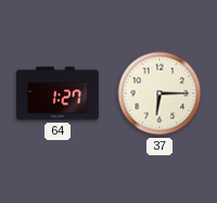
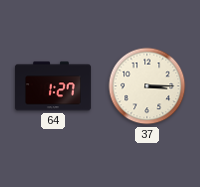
37: 6:15 -> 3:15 (147, 86)
